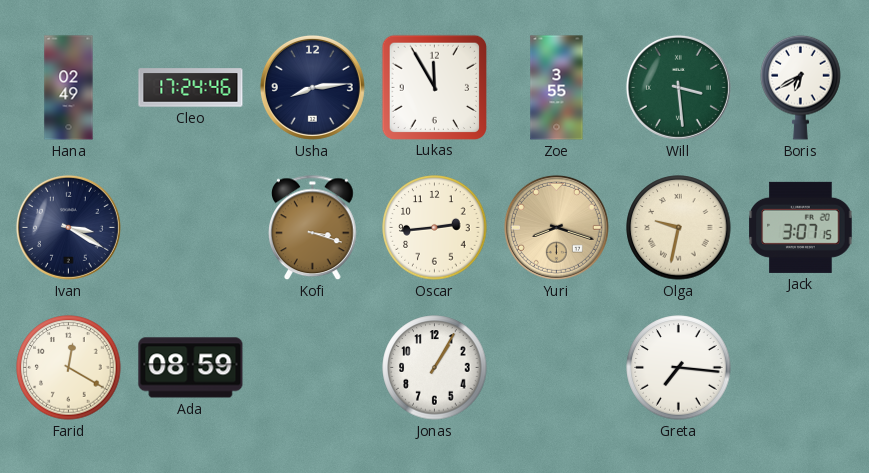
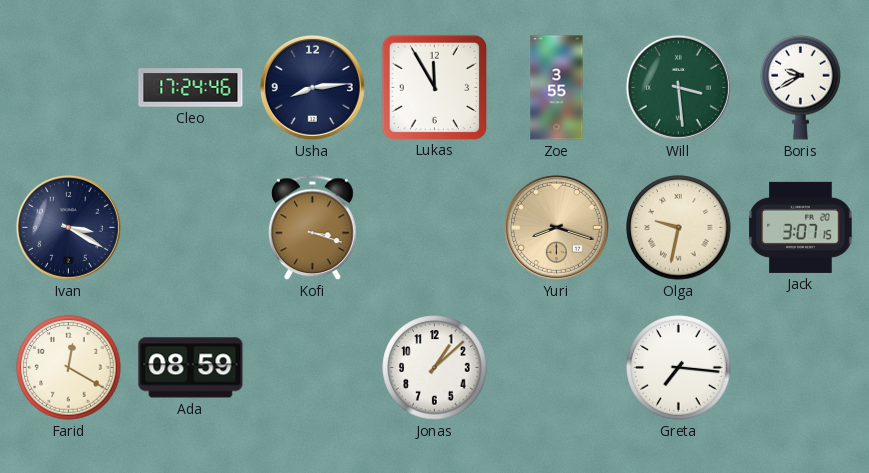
Hana: 02:49 -> none (69, 88)
Boris: 6:40 -> 9:40 (801, 87)
Oscar: 2:44 -> none (435, 228)
Jonas: 1:05 -> 1:08 (435, 368)
